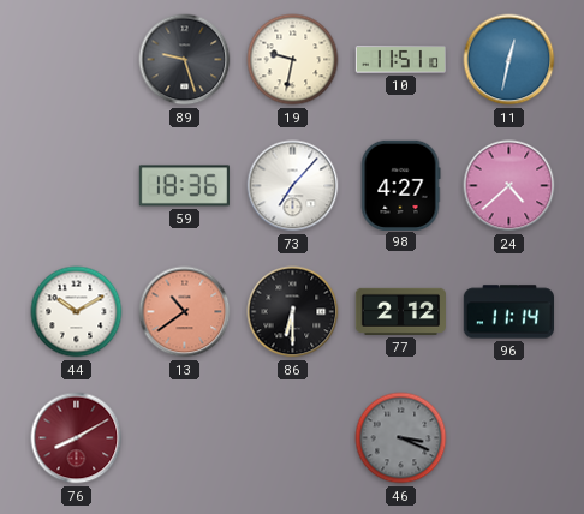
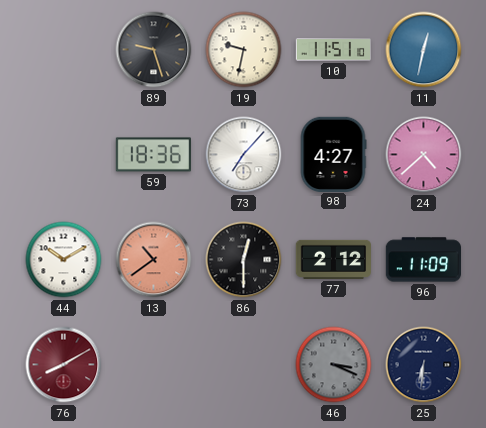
86: 6:30 -> 12:30 (244, 260)
96: 11:14 -> 11:09 (423, 260)
25: none -> 6:31 (424, 365)
